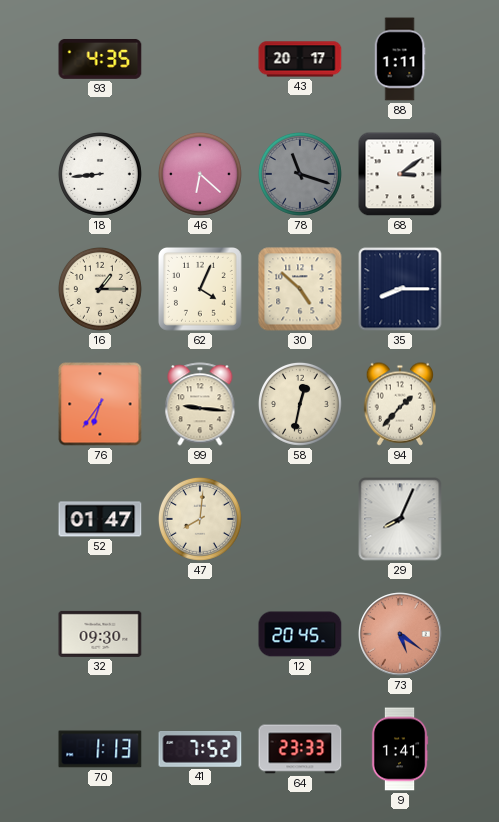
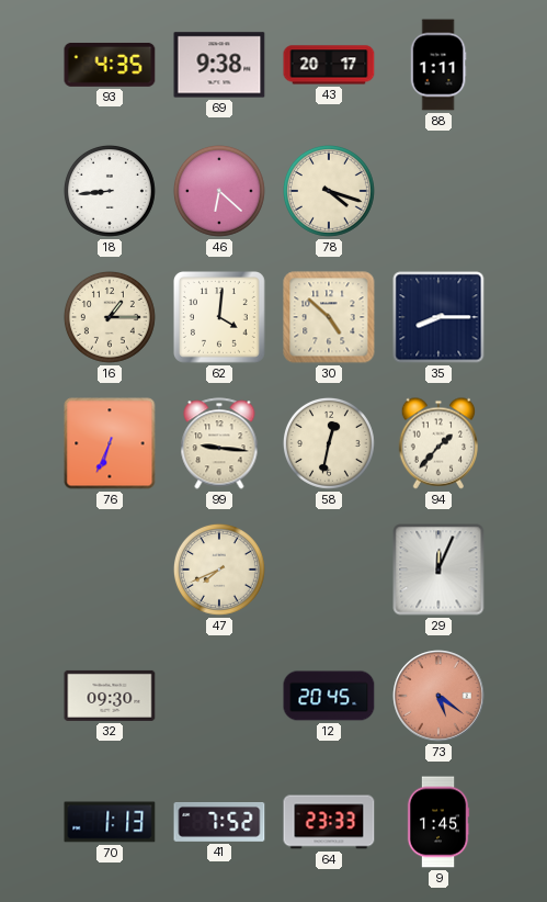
69: none -> 9:38 (219, 65)
78: 11:18 -> 4:18 (329, 191)
78 dial: grey -> cream (329, 191)
68: 3:09 -> none (400, 174)
62: 4:04 -> 4:01 (220, 318)
76: 6:36 -> 6:34 (110, 443)
52: 01:47 -> none (100, 519)
47: 8:01 -> 7:41 (219, 570)
29: 8:04 -> 12:04 (438, 570)
9: 1:41 -> 1:45 (438, 822)
